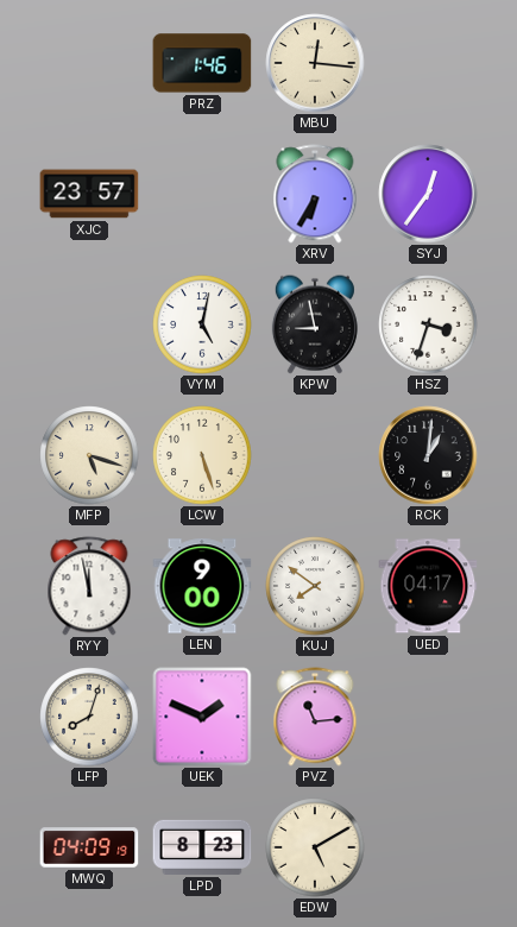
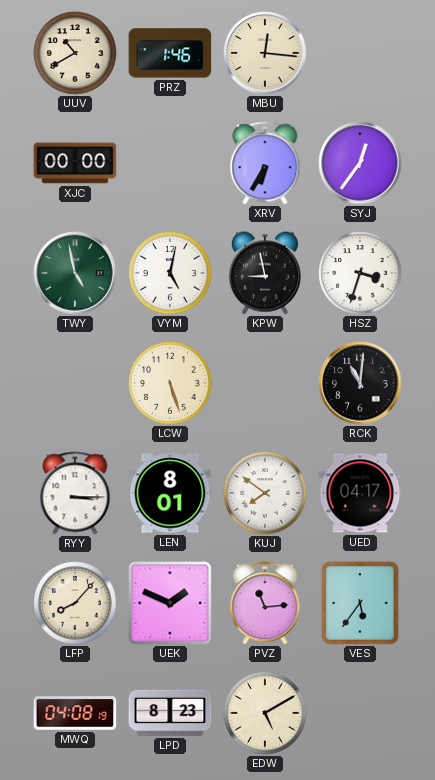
UUV: none -> 10:40 (75, 53)
XJC: 23:57 -> 00:00 (75, 163)
TWY: none -> 4:58 (75, 273)
MFP: 5:18 -> none (89, 455)
RCK: 1:01 -> 11:01 (360, 383)
RYY: 11:58 -> 3:15 (75, 493)
LEN: 9:00 -> 8:01 (170, 493)
LFP: 8:03 -> 8:07 (75, 603)
VES: none -> 5:36 (360, 603)
MWQ: 04:09 -> 04:08 (75, 713)
